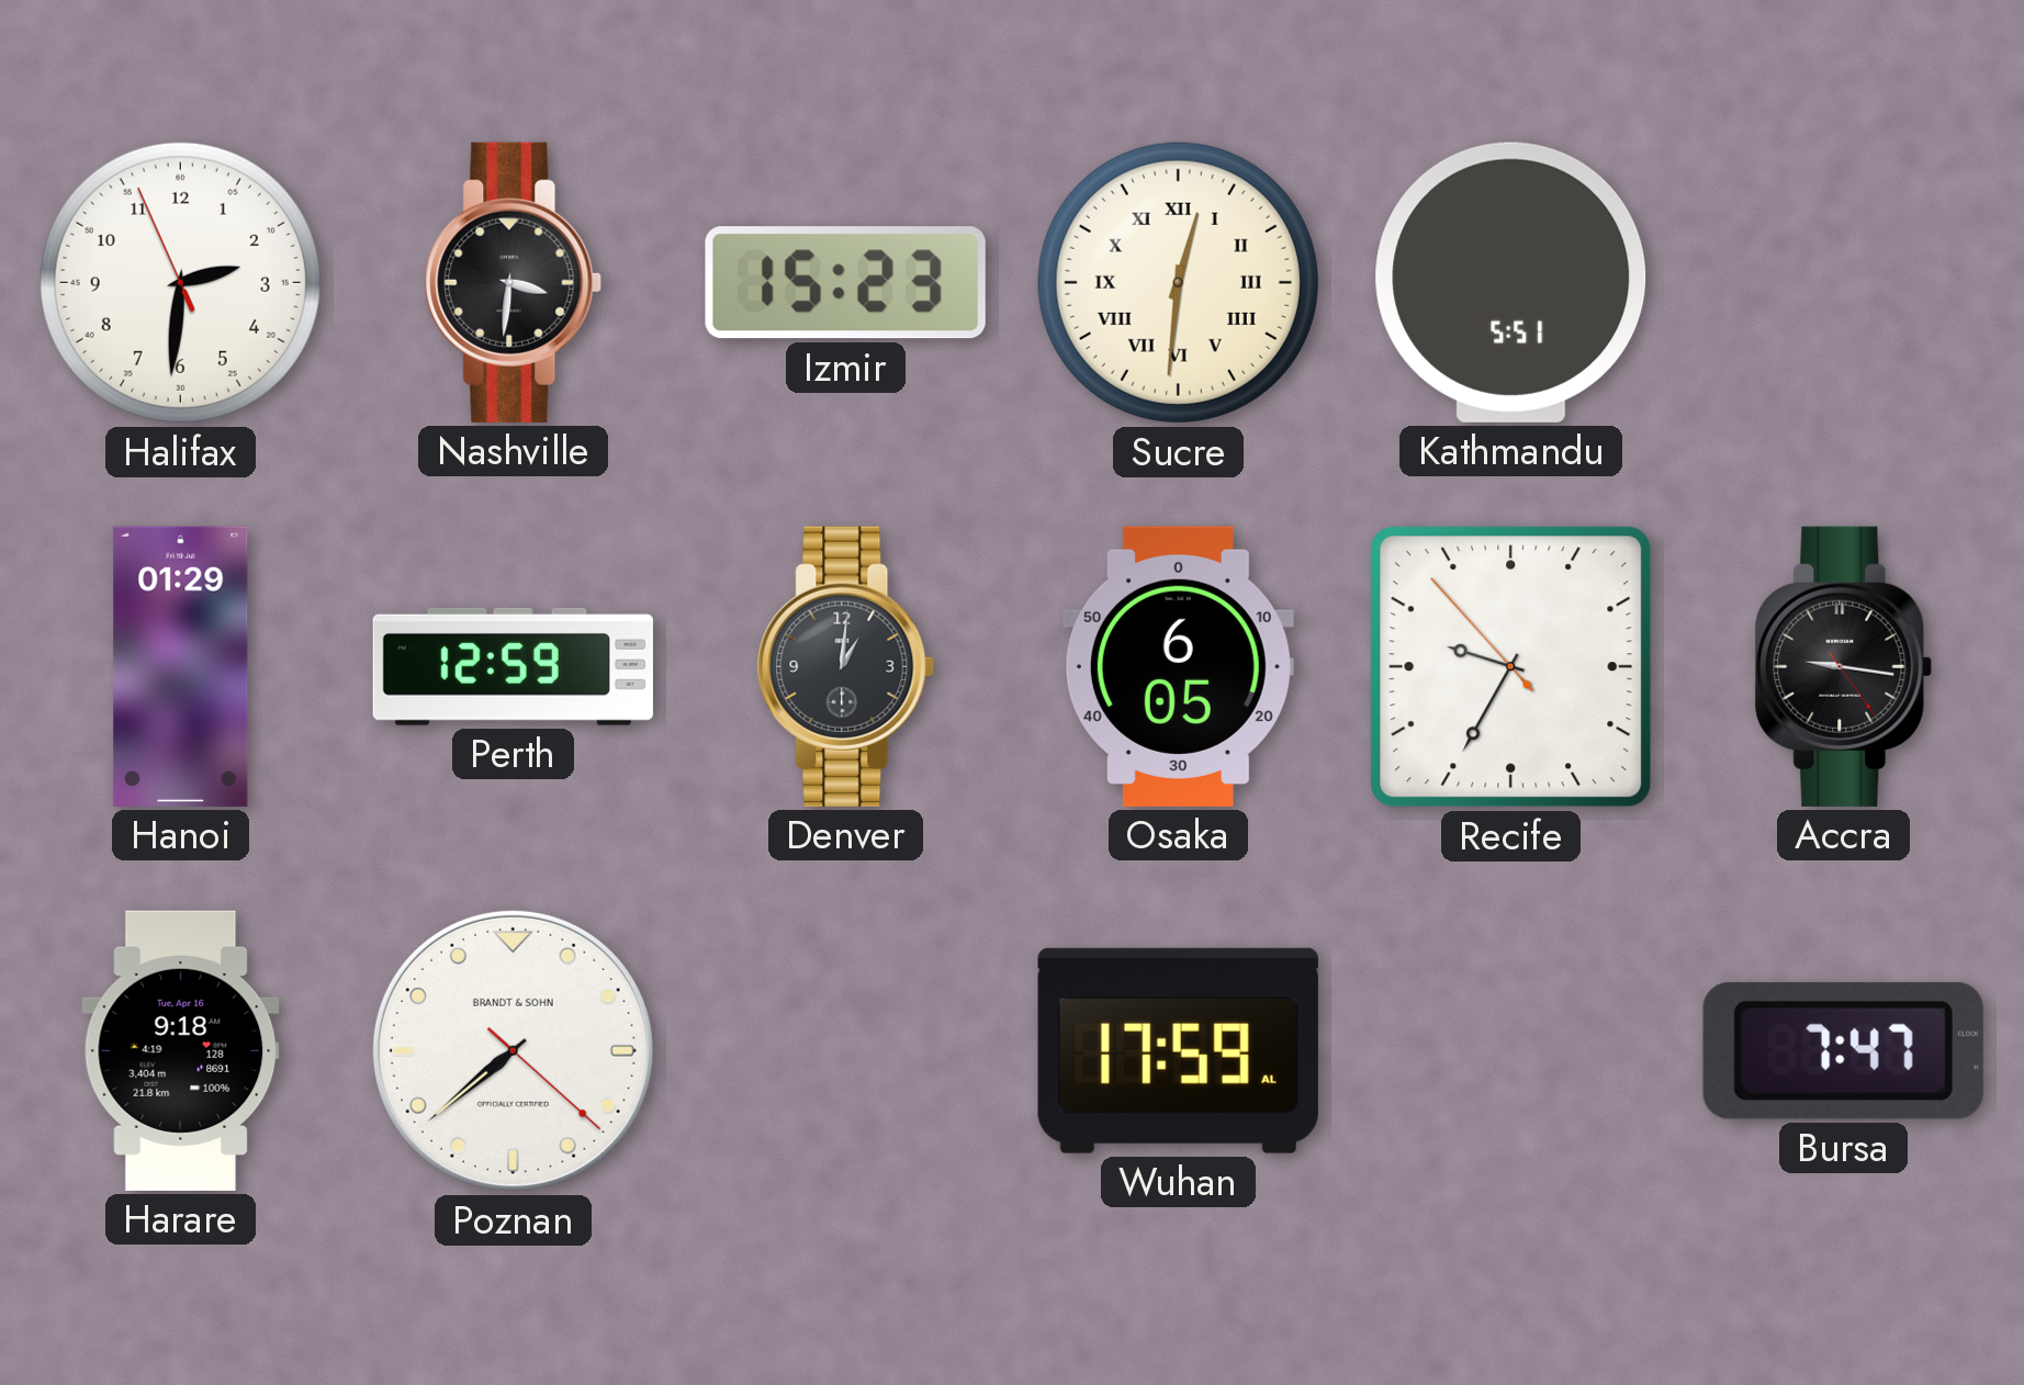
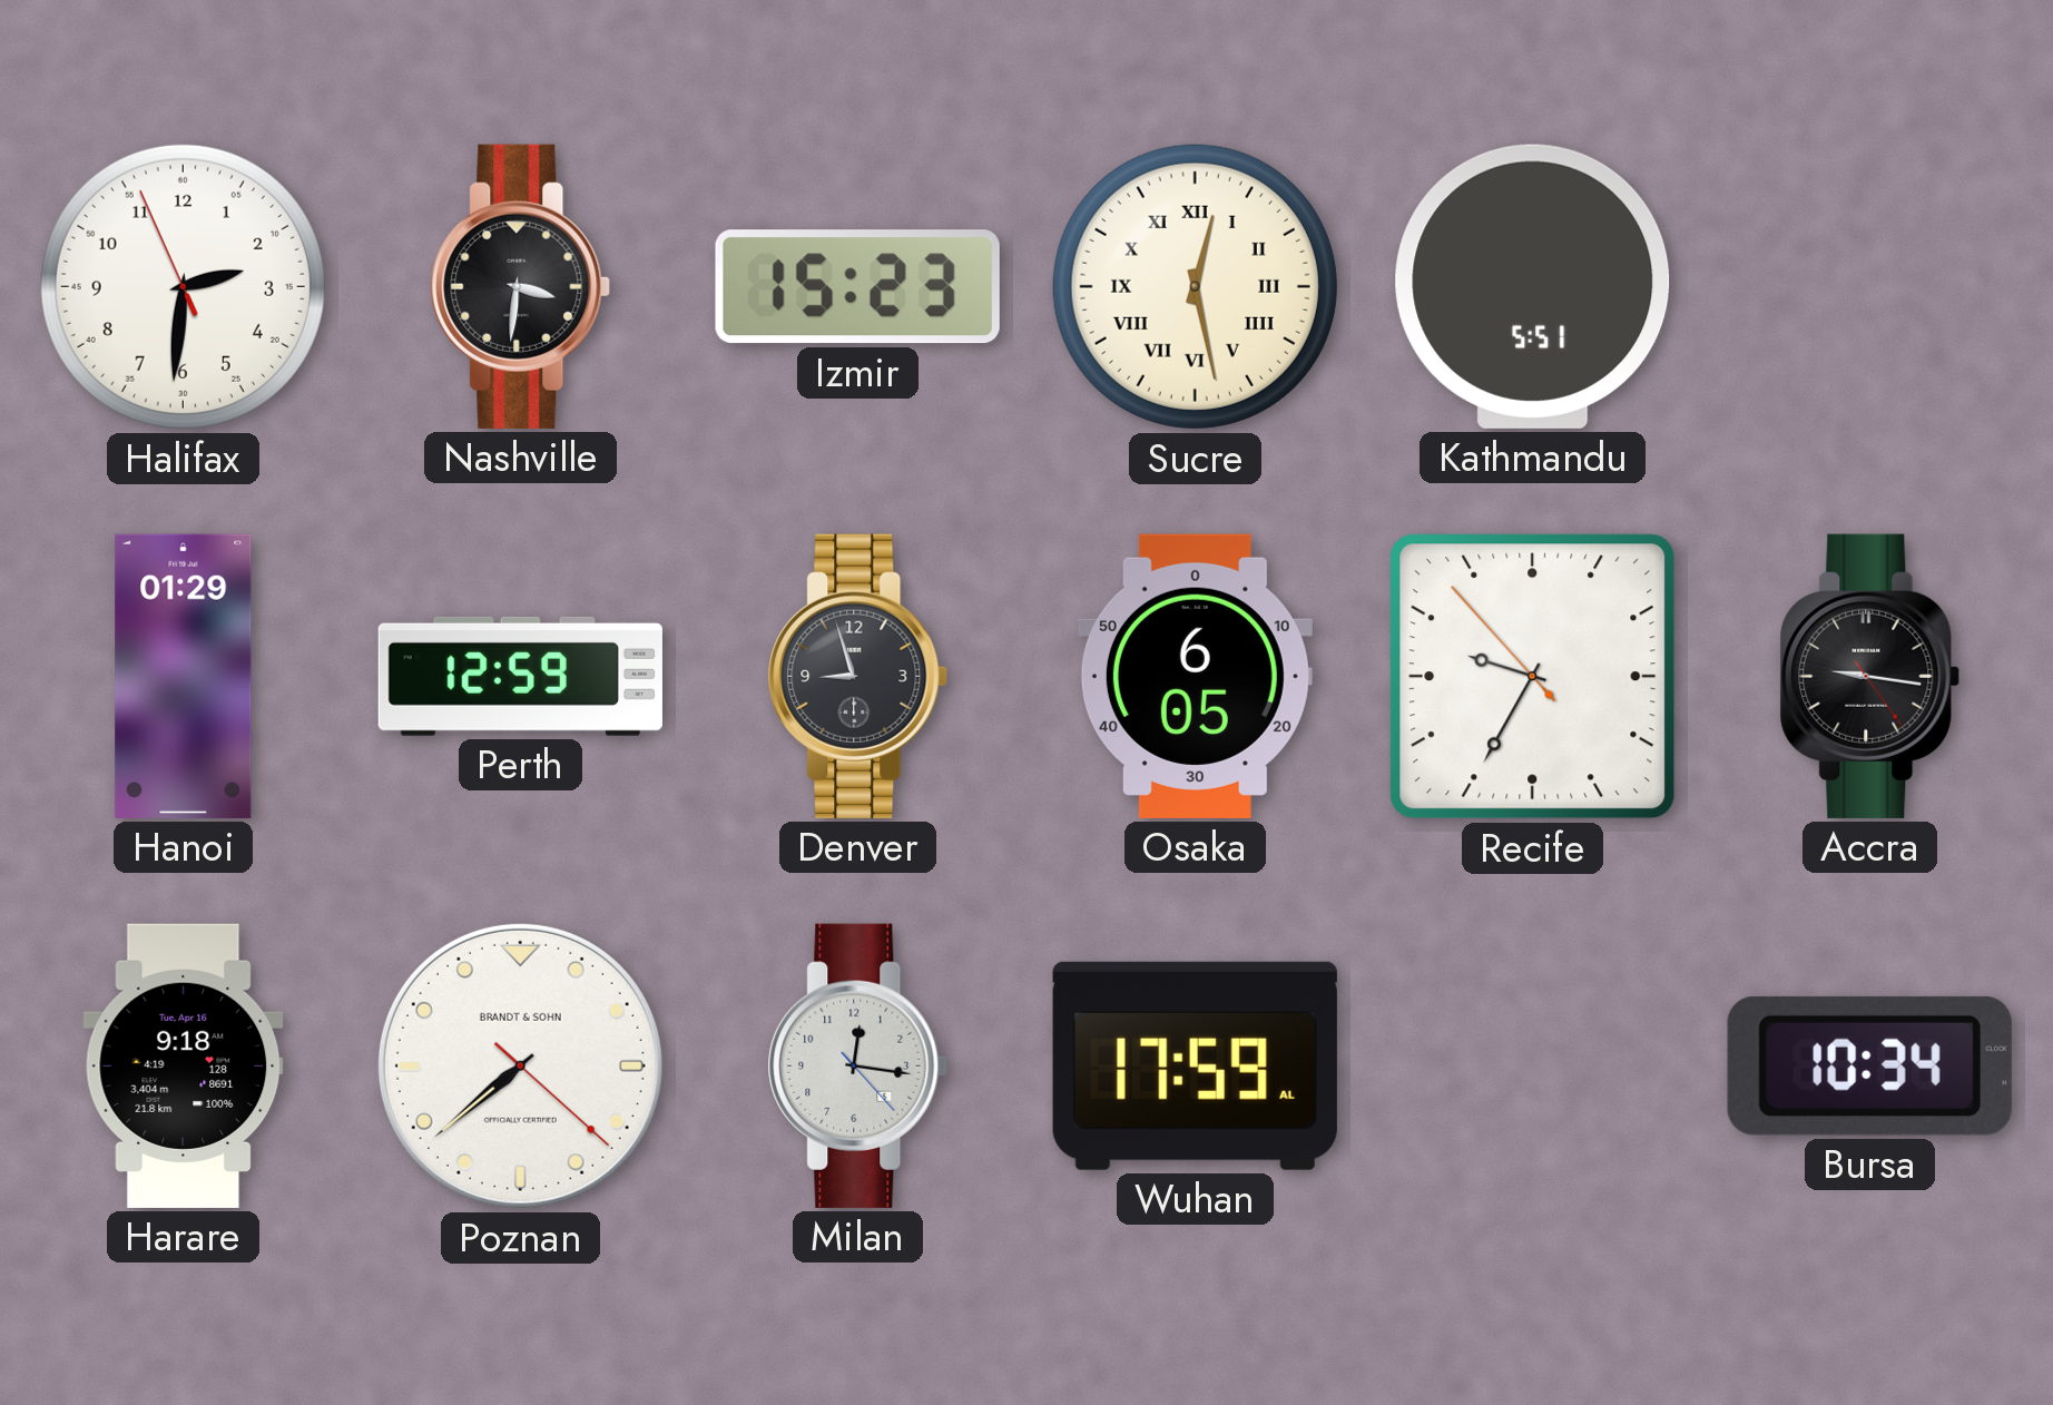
Sucre: 12:31 -> 12:28 (1195, 286)
Denver: 1:01 -> 8:57 (858, 676)
Milan: none -> 12:16 (858, 1065)
Bursa: 7:47 -> 10:34 (1869, 1065)
